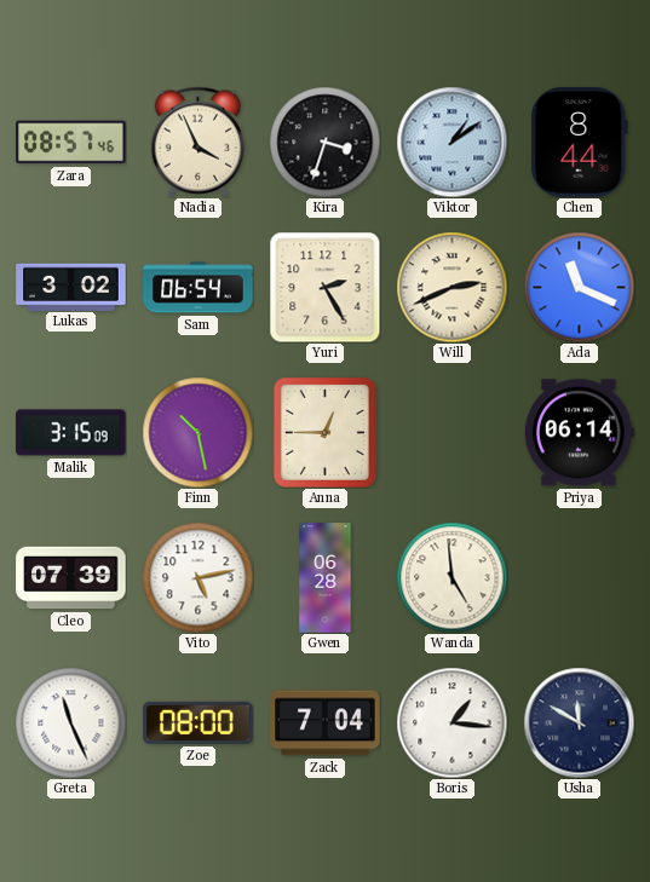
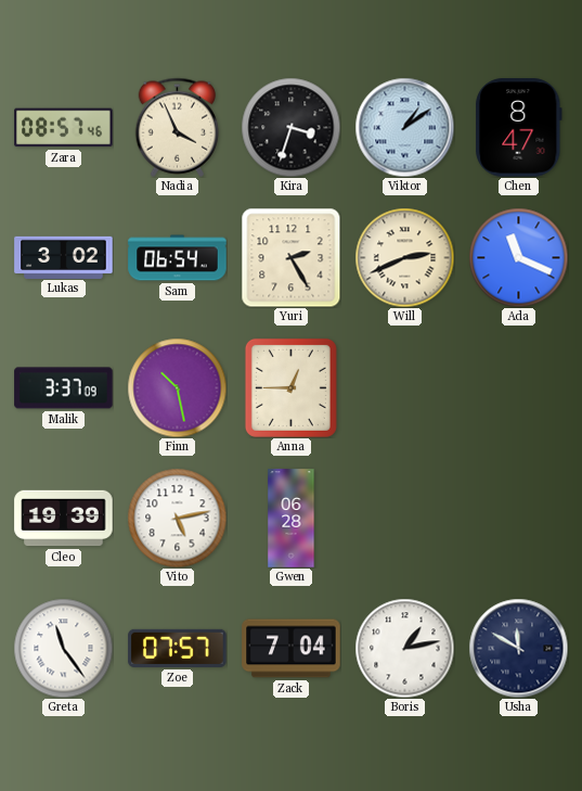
Chen: 8:44 -> 8:47 (519, 128)
Malik: 3:15 -> 3:37 (64, 388)
Priya: 06:14 -> none (579, 433)
Cleo: 07:39 -> 19:39 (64, 519)
Wanda: 4:59 -> none (451, 577)
Greta: 11:26 -> 11:24 (63, 648)
Zoe: 08:00 -> 07:57 (178, 648)
Boris: 1:16 -> 1:13 (404, 648)
